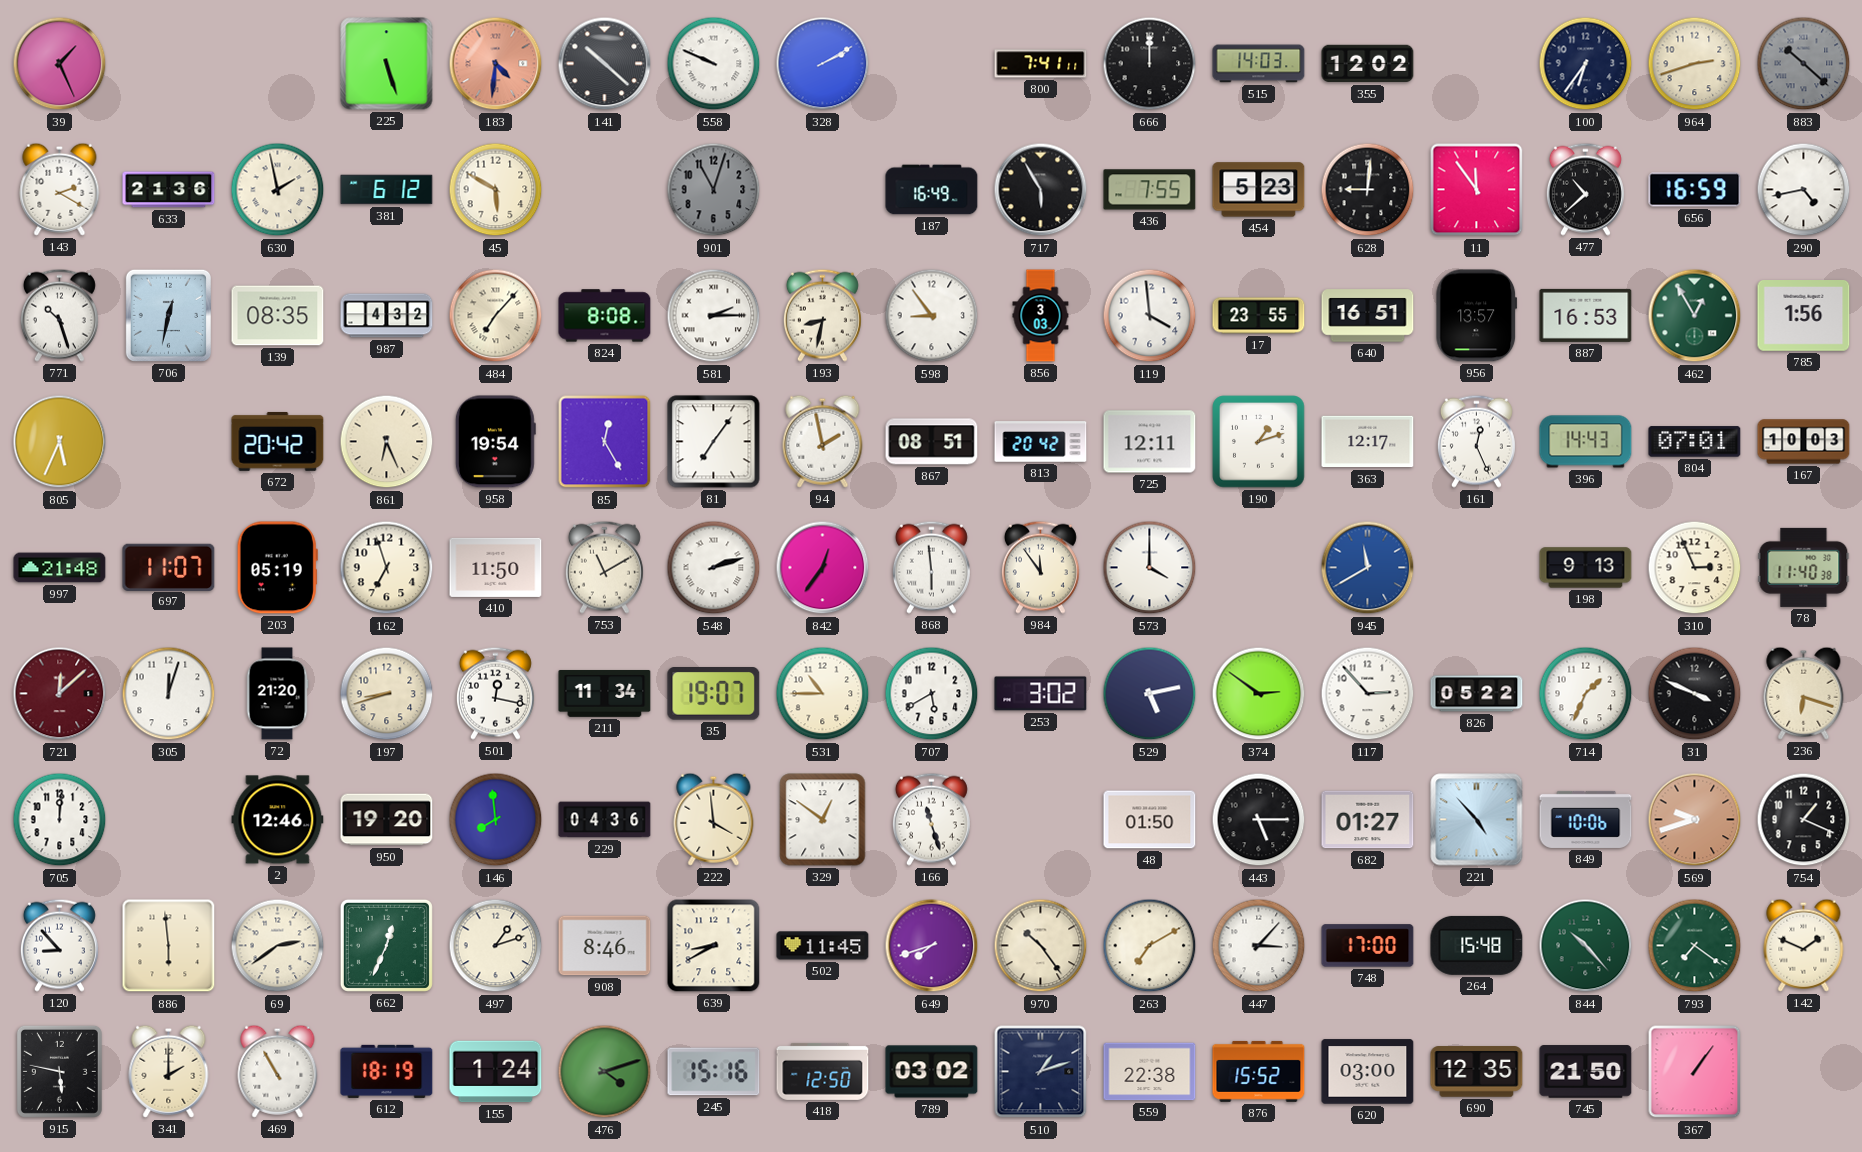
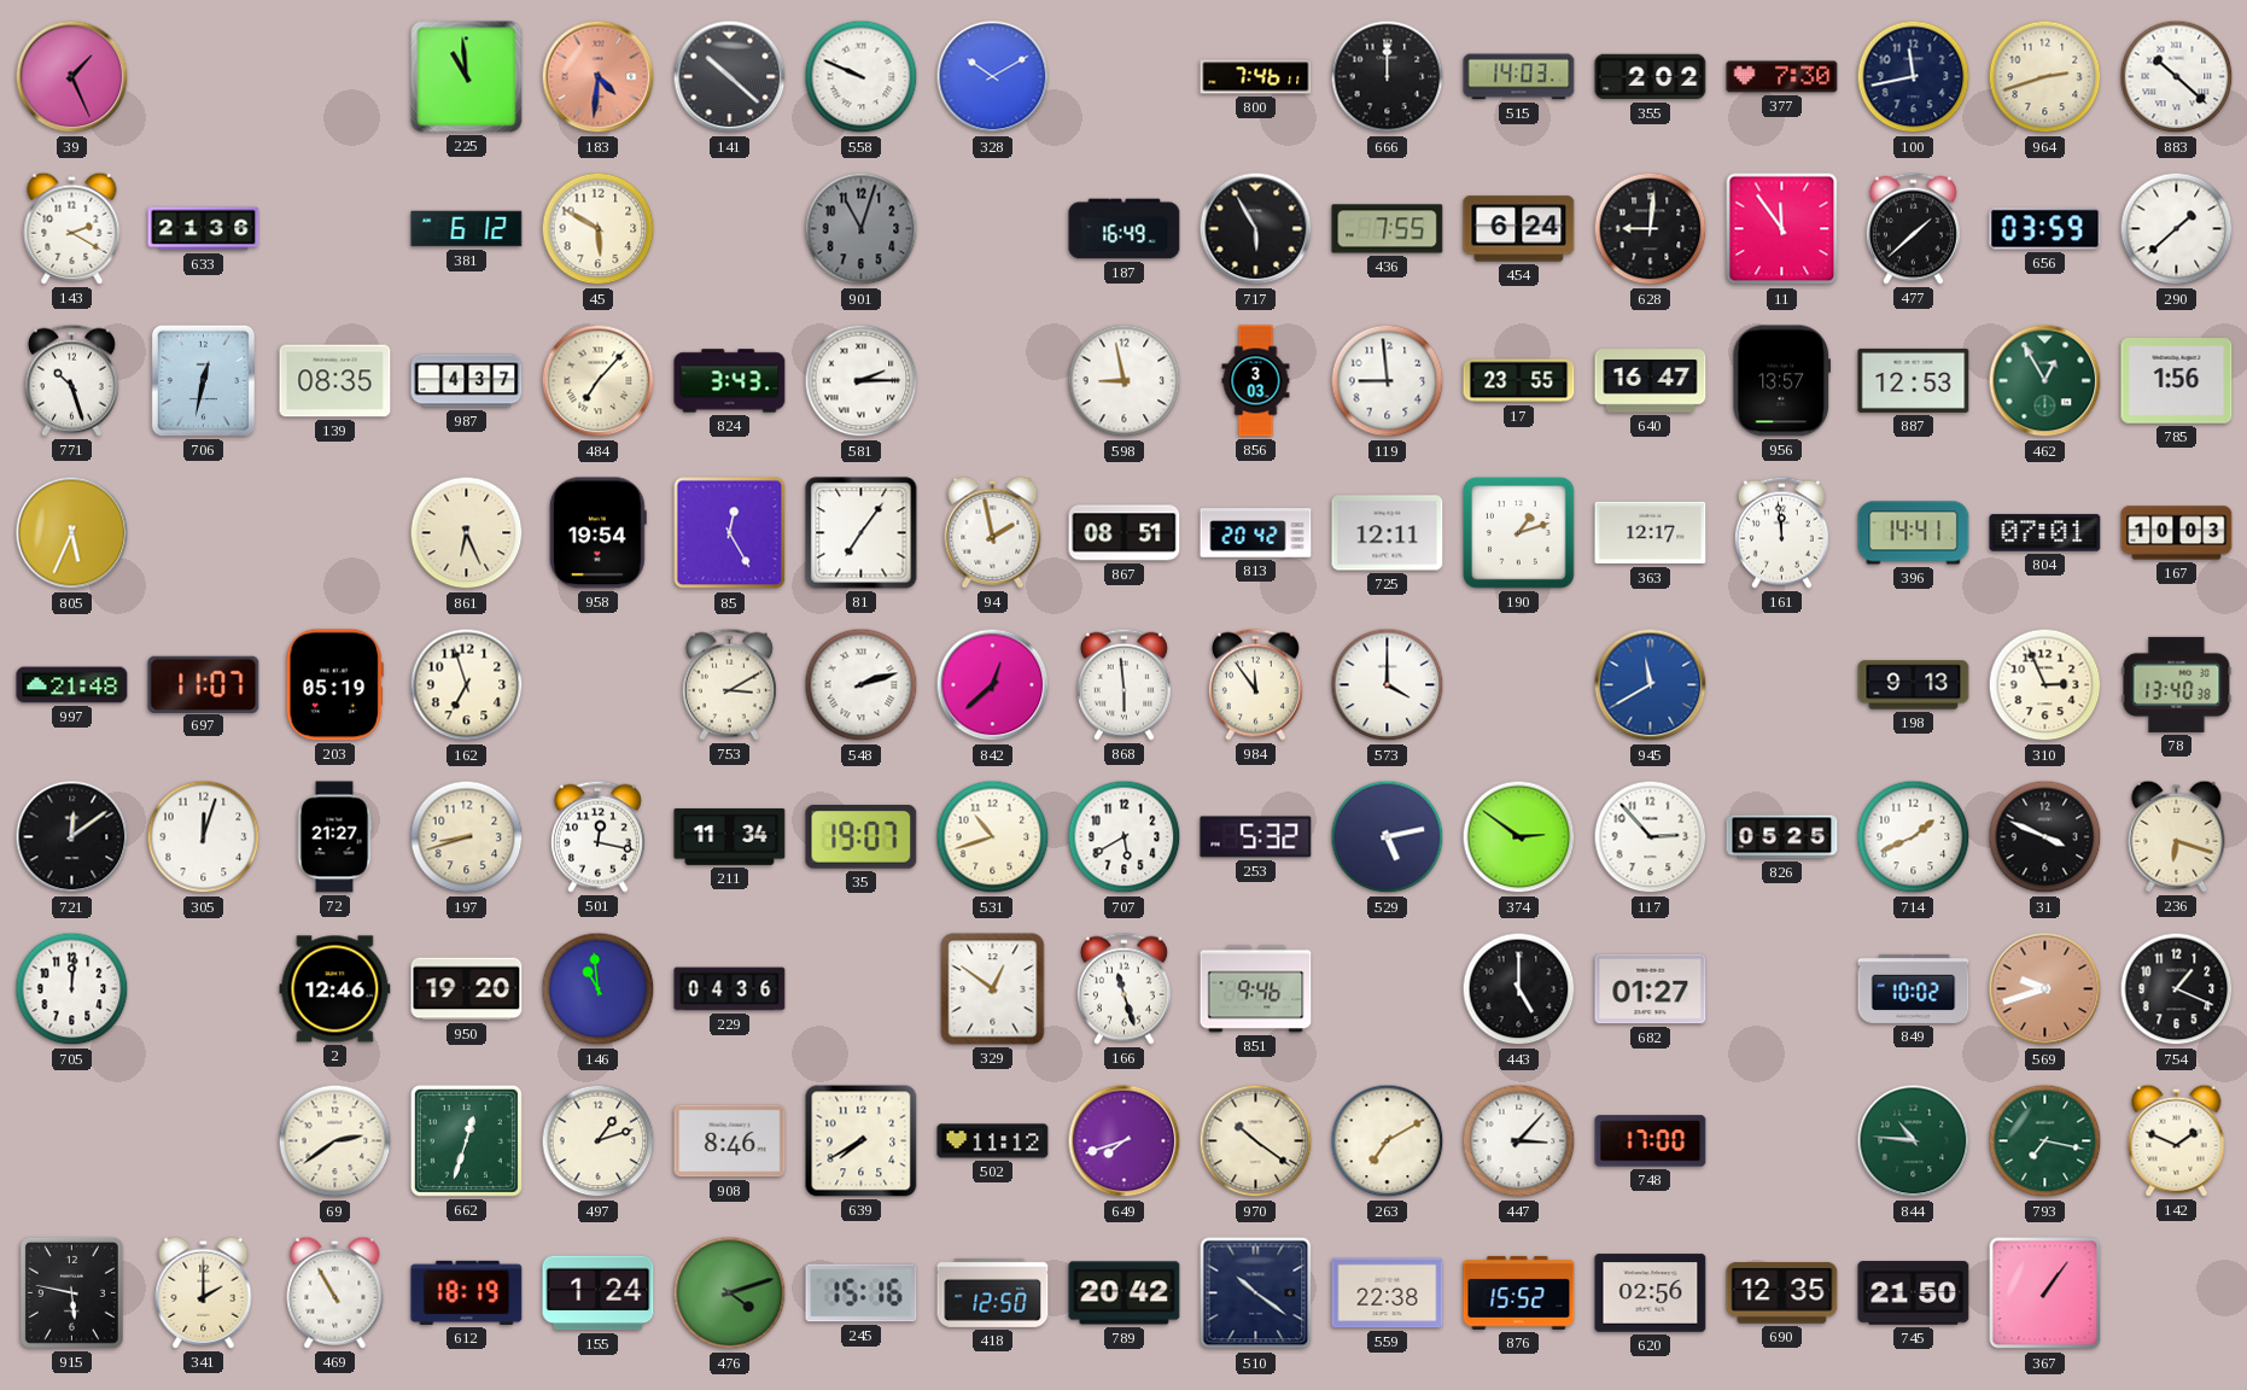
225: 5:27 -> 10:59 (467, 77)
328: 2:10 -> 10:10 (993, 77)
800: 7:41 -> 7:46 (1256, 77)
355: 12:02 -> 2:02 (1651, 77)
377: none -> 7:30 (1782, 77)
100: 6:36 -> 11:43 (1914, 77)
883 dial: grey -> white (2177, 77)
630: 1:58 -> none (278, 190)
454: 5:23 -> 6:24 (1519, 229)
477: 10:38 -> 1:38 (1913, 228)
656: 16:59 -> 03:59 (2045, 229)
290: 4:43 -> 1:38 (2177, 229)
987: 4:32 -> 4:37 (467, 381)
824: 8:08 -> 3:43 (730, 381)
193: 8:32 -> none (822, 315)
598: 8:54 -> 8:58 (1125, 381)
119: 3:59 -> 8:59 (1388, 381)
640: 16:51 -> 16:47 (1651, 381)
887: 16:53 -> 12:53 (1914, 380)
672: 20:42 -> none (278, 441)
161: 12:26 -> 11:59 (1781, 532)
396: 14:43 -> 14:41 (1914, 533)
410: 11:50 -> none (496, 567)
753: 11:10 -> 3:10 (729, 684)
842: 12:36 -> 12:38 (993, 685)
78: 11:40 -> 13:40 (2177, 684)
721: 12:08 -> 12:09 (72, 837)
721 dial: burgundy -> black (72, 837)
72: 21:20 -> 21:27 (334, 837)
531: 10:45 -> 10:42 (993, 837)
253: 3:02 -> 5:32 (1256, 837)
826: 05:22 -> 05:25 (1782, 837)
714: 1:34 -> 1:41 (1914, 837)
146: 7:59 -> 10:59 (599, 989)
222: 3:59 -> none (714, 819)
851: none -> 9:46 (1256, 989)
48: 01:50 -> none (1150, 820)
443: 5:15 -> 5:00 (1519, 989)
221: 4:53 -> none (1477, 820)
849: 10:06 -> 10:02 (1914, 988)
120: 8:53 -> none (59, 945)
886: 5:59 -> none (169, 946)
662: 12:34 -> 12:33 (466, 1140)
639: 8:40 -> 7:40 (862, 1141)
502: 11:45 -> 11:12 (993, 1141)
970: 10:24 -> 10:21 (1256, 1141)
264: 15:48 -> none (1477, 945)
844: 10:23 -> 10:46 (1914, 1141)
793: 7:21 -> 7:17 (2045, 1141)
789: 03:02 -> 20:42 (1125, 1293)
510: 1:12 -> 10:21 (1256, 1293)
620: 03:00 -> 02:56 (1651, 1293)
